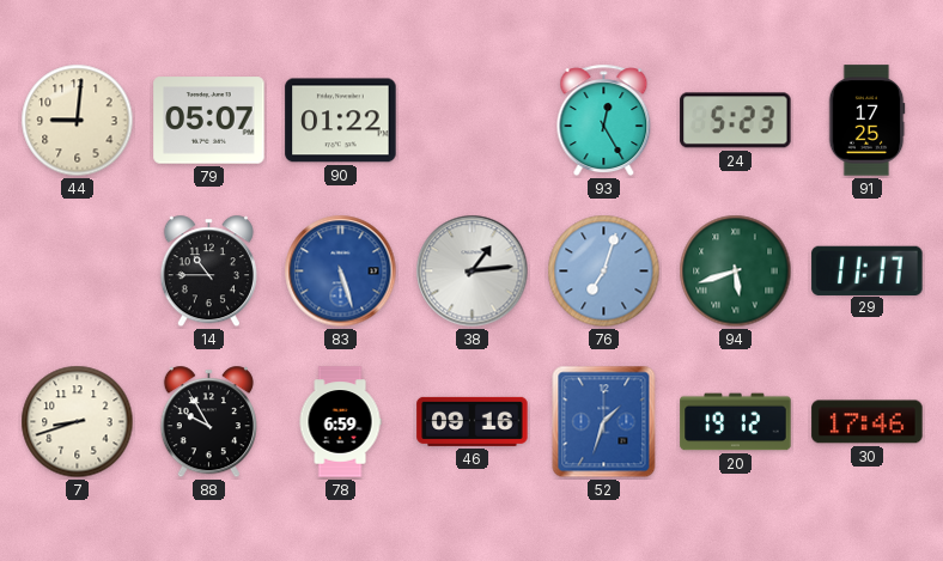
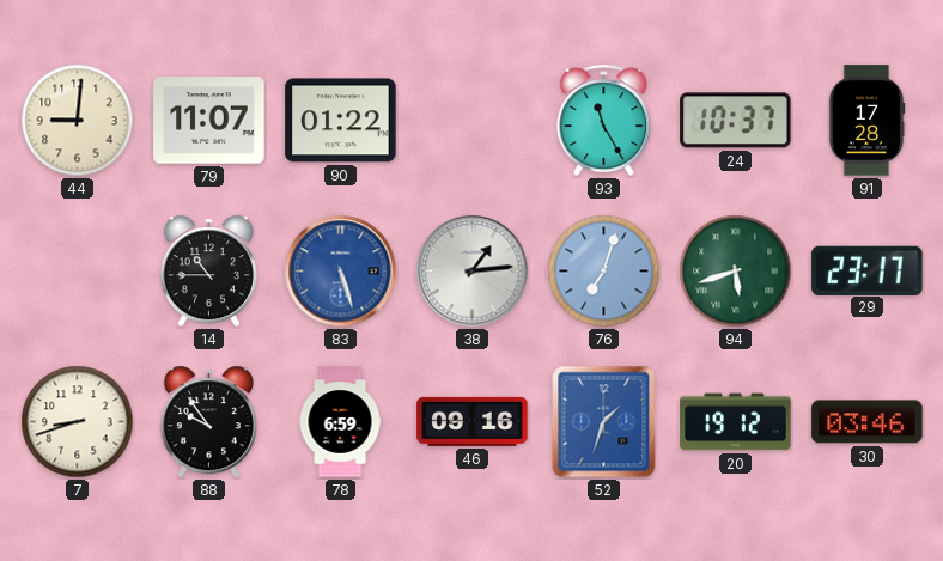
79: 05:07 -> 11:07 (209, 121)
93: 12:25 -> 11:25 (604, 121)
24: 5:23 -> 10:37 (736, 121)
91: 17:25 -> 17:28 (866, 121)
29: 11:17 -> 23:17 (868, 270)
88: 9:55 -> 9:54 (208, 422)
30: 17:46 -> 03:46 (868, 422)
